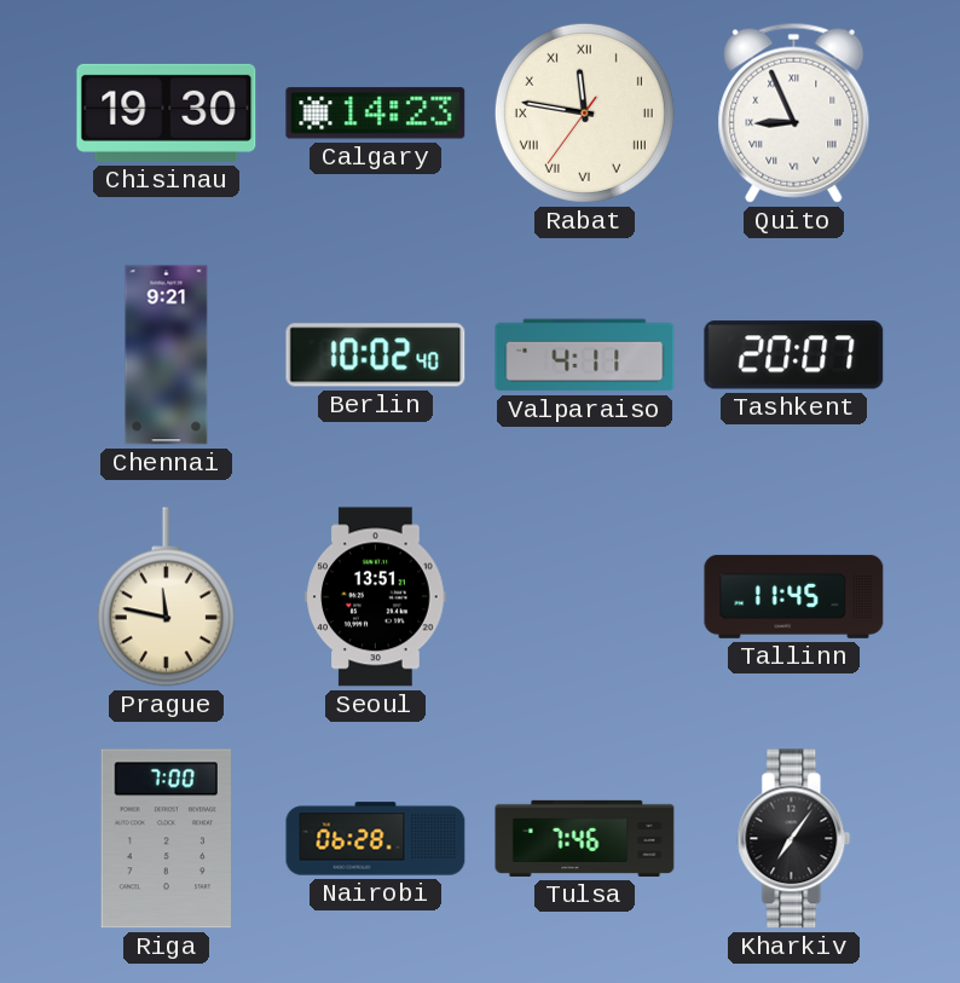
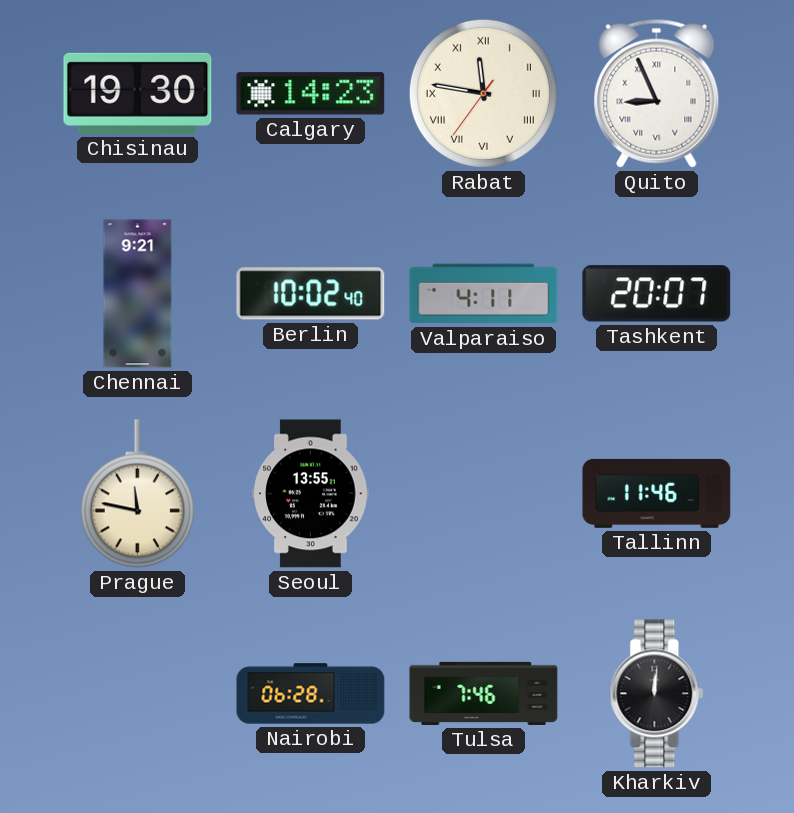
Seoul: 13:51 -> 13:55 (311, 494)
Tallinn: 11:45 -> 11:46 (657, 493)
Riga: 7:00 -> none (166, 839)
Kharkiv: 7:06 -> 12:01 (657, 694)
